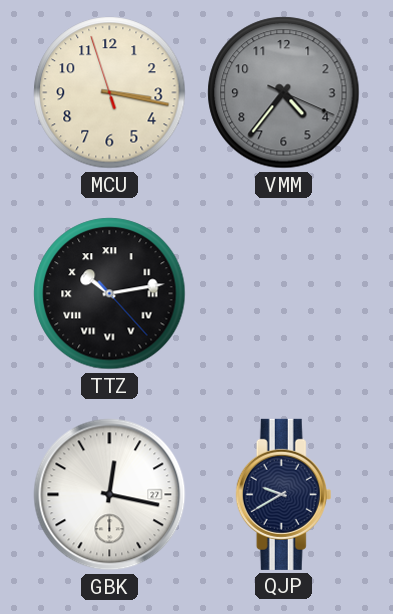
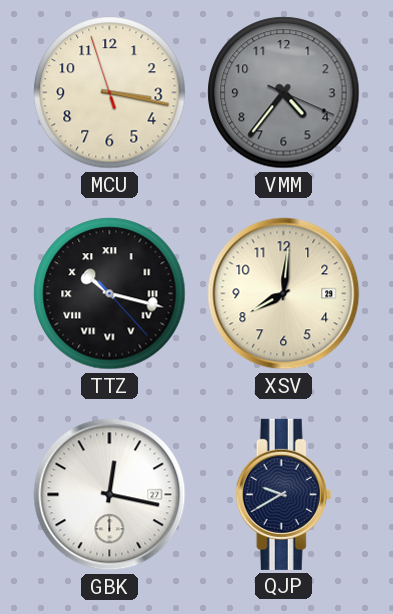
TTZ: 10:13 -> 10:17 (110, 294)
XSV: none -> 8:01 (284, 294)
